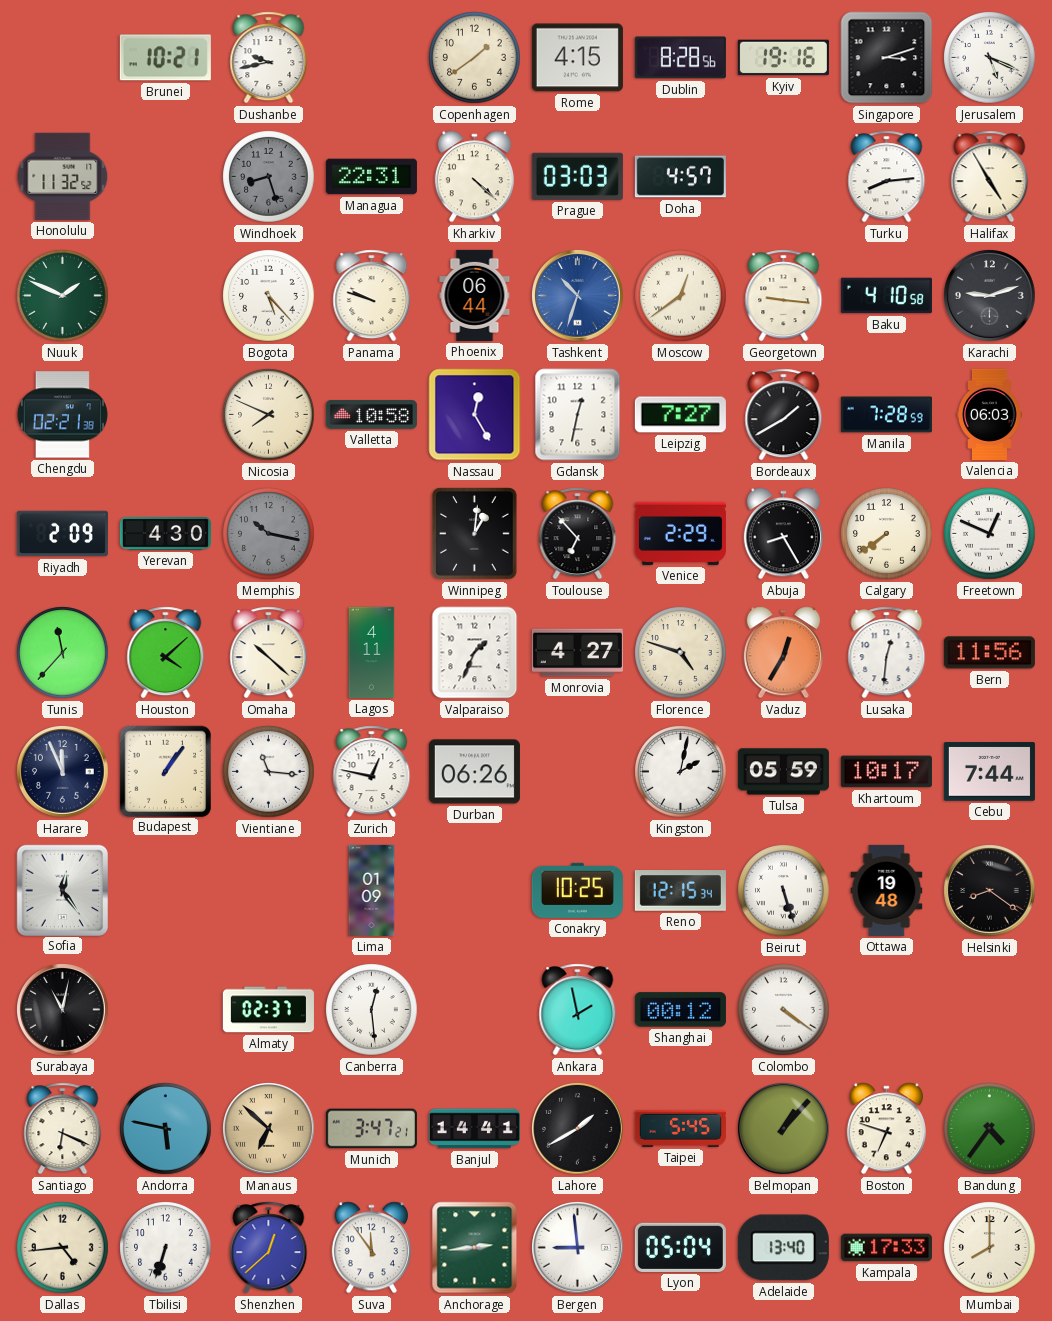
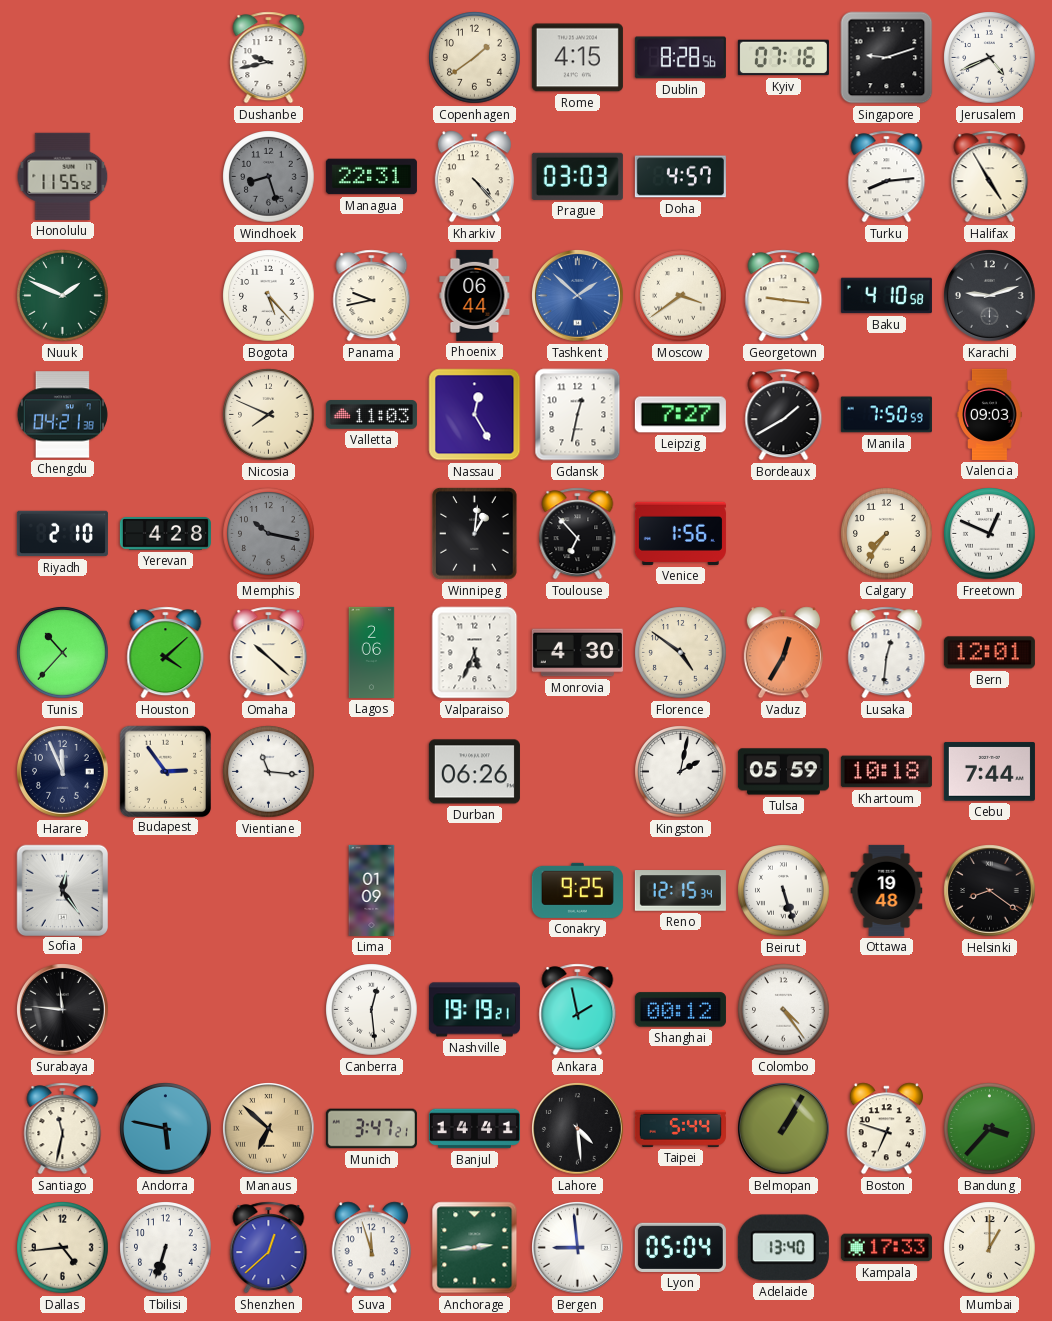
Brunei: 10:21 -> none (165, 58)
Kyiv: 19:16 -> 07:16 (783, 58)
Singapore: 3:12 -> 9:12 (887, 58)
Jerusalem: 5:19 -> 4:41 (990, 58)
Honolulu: 11:32 -> 11:55 (63, 176)
Kharkiv: 4:22 -> 4:23 (474, 177)
Panama: 9:48 -> 9:43 (372, 296)
Tashkent: 10:33 -> 1:52 (578, 296)
Moscow: 12:39 -> 3:39 (681, 296)
Chengdu: 02:21 -> 04:21 (62, 415)
Valletta: 10:58 -> 11:03 (371, 415)
Manila: 7:28 -> 7:50 (886, 415)
Valencia: 06:03 -> 09:03 (990, 414)
Riyadh: 2:09 -> 2:10 (62, 534)
Yerevan: 4:30 -> 4:28 (165, 534)
Venice: 2:29 -> 1:56 (680, 533)
Abuja: 8:25 -> none (783, 534)
Calgary: 7:39 -> 7:36 (887, 534)
Tunis: 11:37 -> 10:37 (63, 653)
Lagos: 4:11 -> 2:06 (372, 652)
Valparaiso: 1:34 -> 5:34 (475, 653)
Monrovia: 4:27 -> 4:30 (577, 653)
Florence: 4:48 -> 4:51 (681, 653)
Bern: 11:56 -> 12:01 (989, 653)
Budapest: 1:06 -> 2:54 (165, 771)
Zurich: 12:47 -> none (372, 772)
Khartoum: 10:17 -> 10:18 (886, 772)
Conakry: 10:25 -> 9:25 (577, 890)
Surabaya: 11:02 -> 11:46 (63, 1010)
Almaty: 02:37 -> none (268, 1010)
Nashville: none -> 19:19 (474, 1010)
Colombo: 4:21 -> 4:24 (784, 1010)
Santiago: 6:19 -> 11:32 (63, 1129)
Lahore: 1:40 -> 4:29 (578, 1129)
Taipei: 5:45 -> 5:44 (680, 1128)
Belmopan: 1:07 -> 1:05 (784, 1129)
Bandung: 4:36 -> 3:37 (990, 1129)
Suva: 11:54 -> 11:57 (371, 1248)
Mumbai: 8:00 -> 1:00 (990, 1248)
